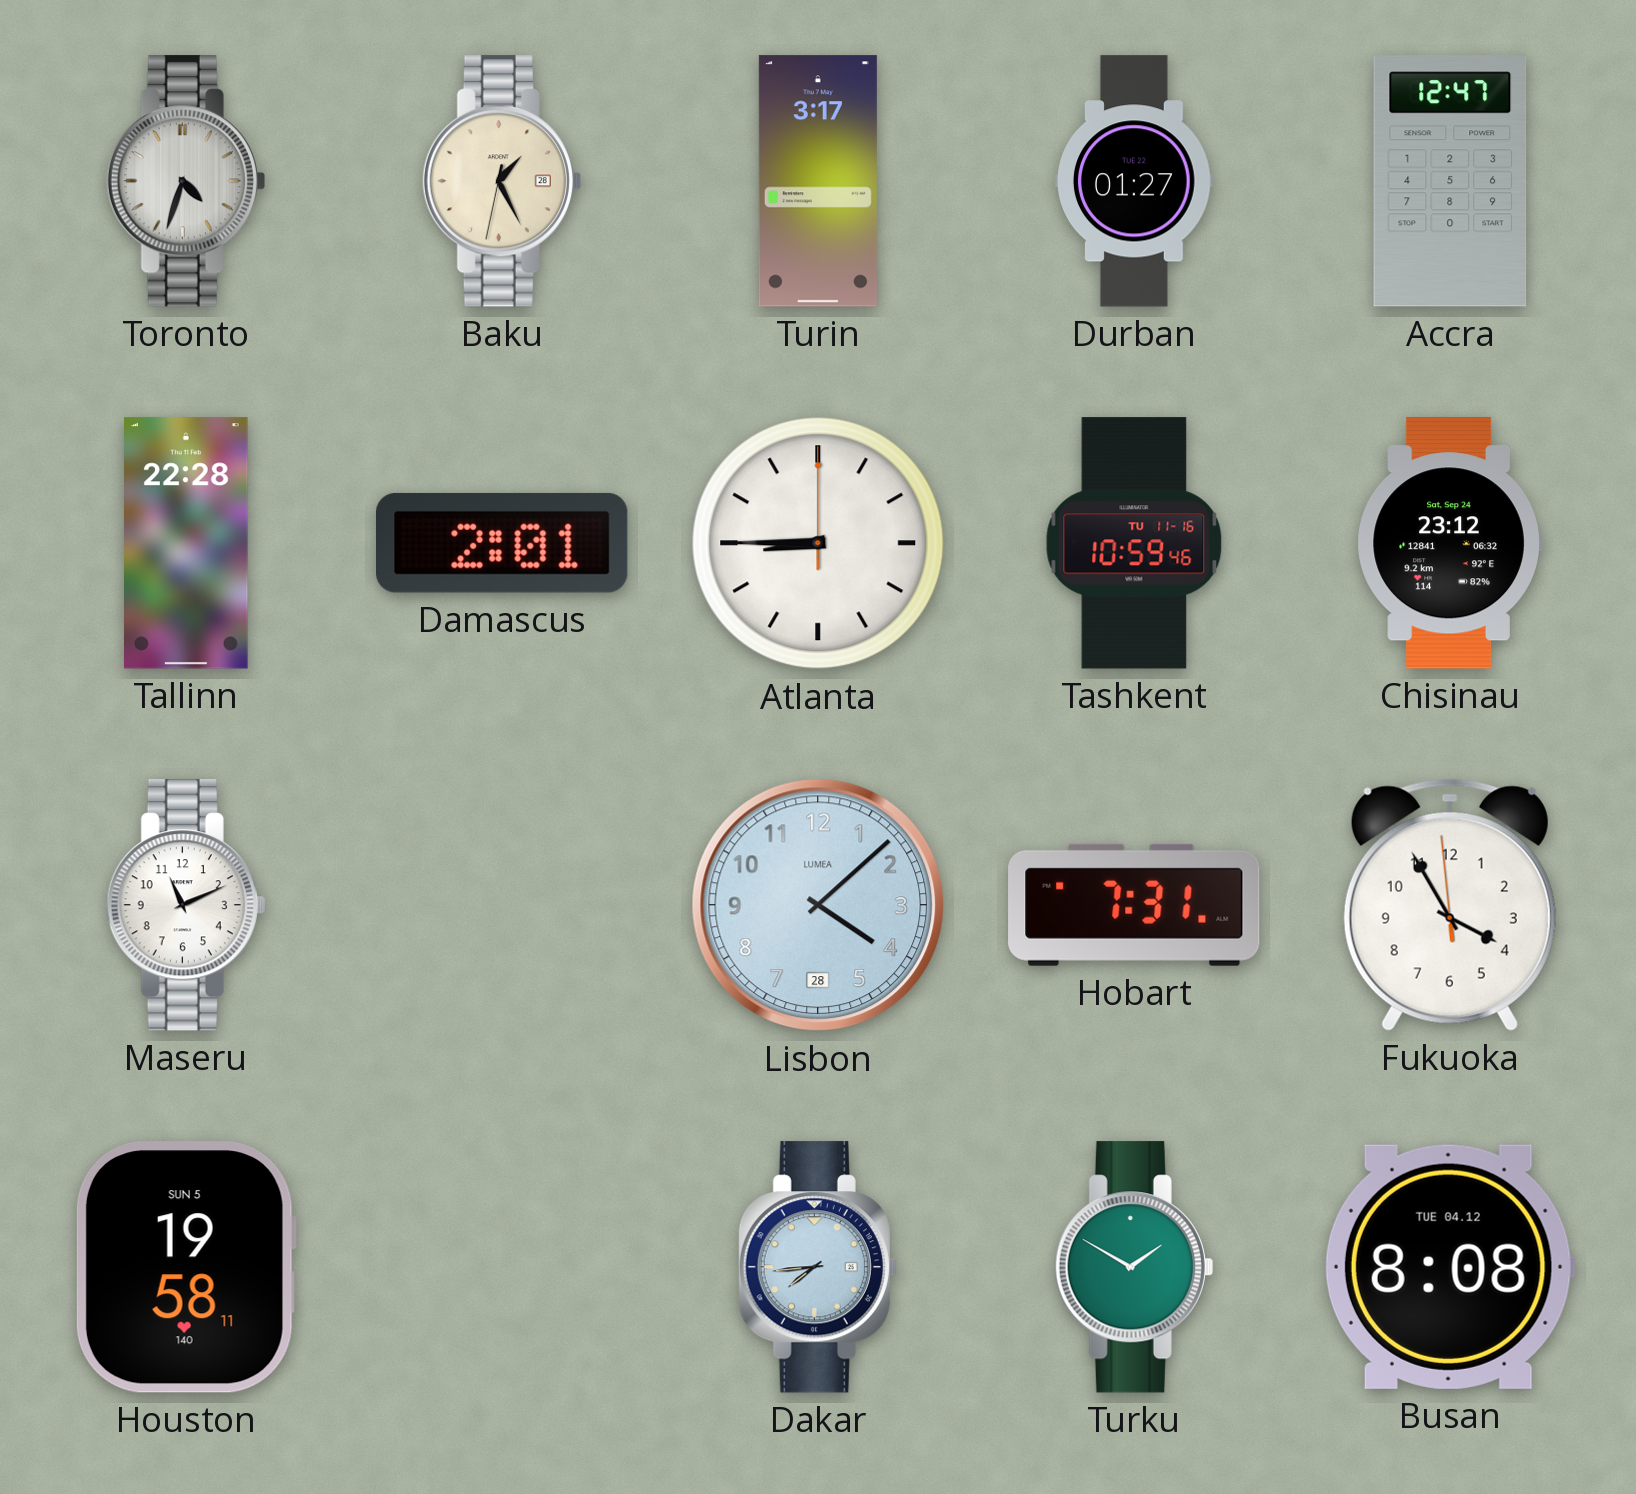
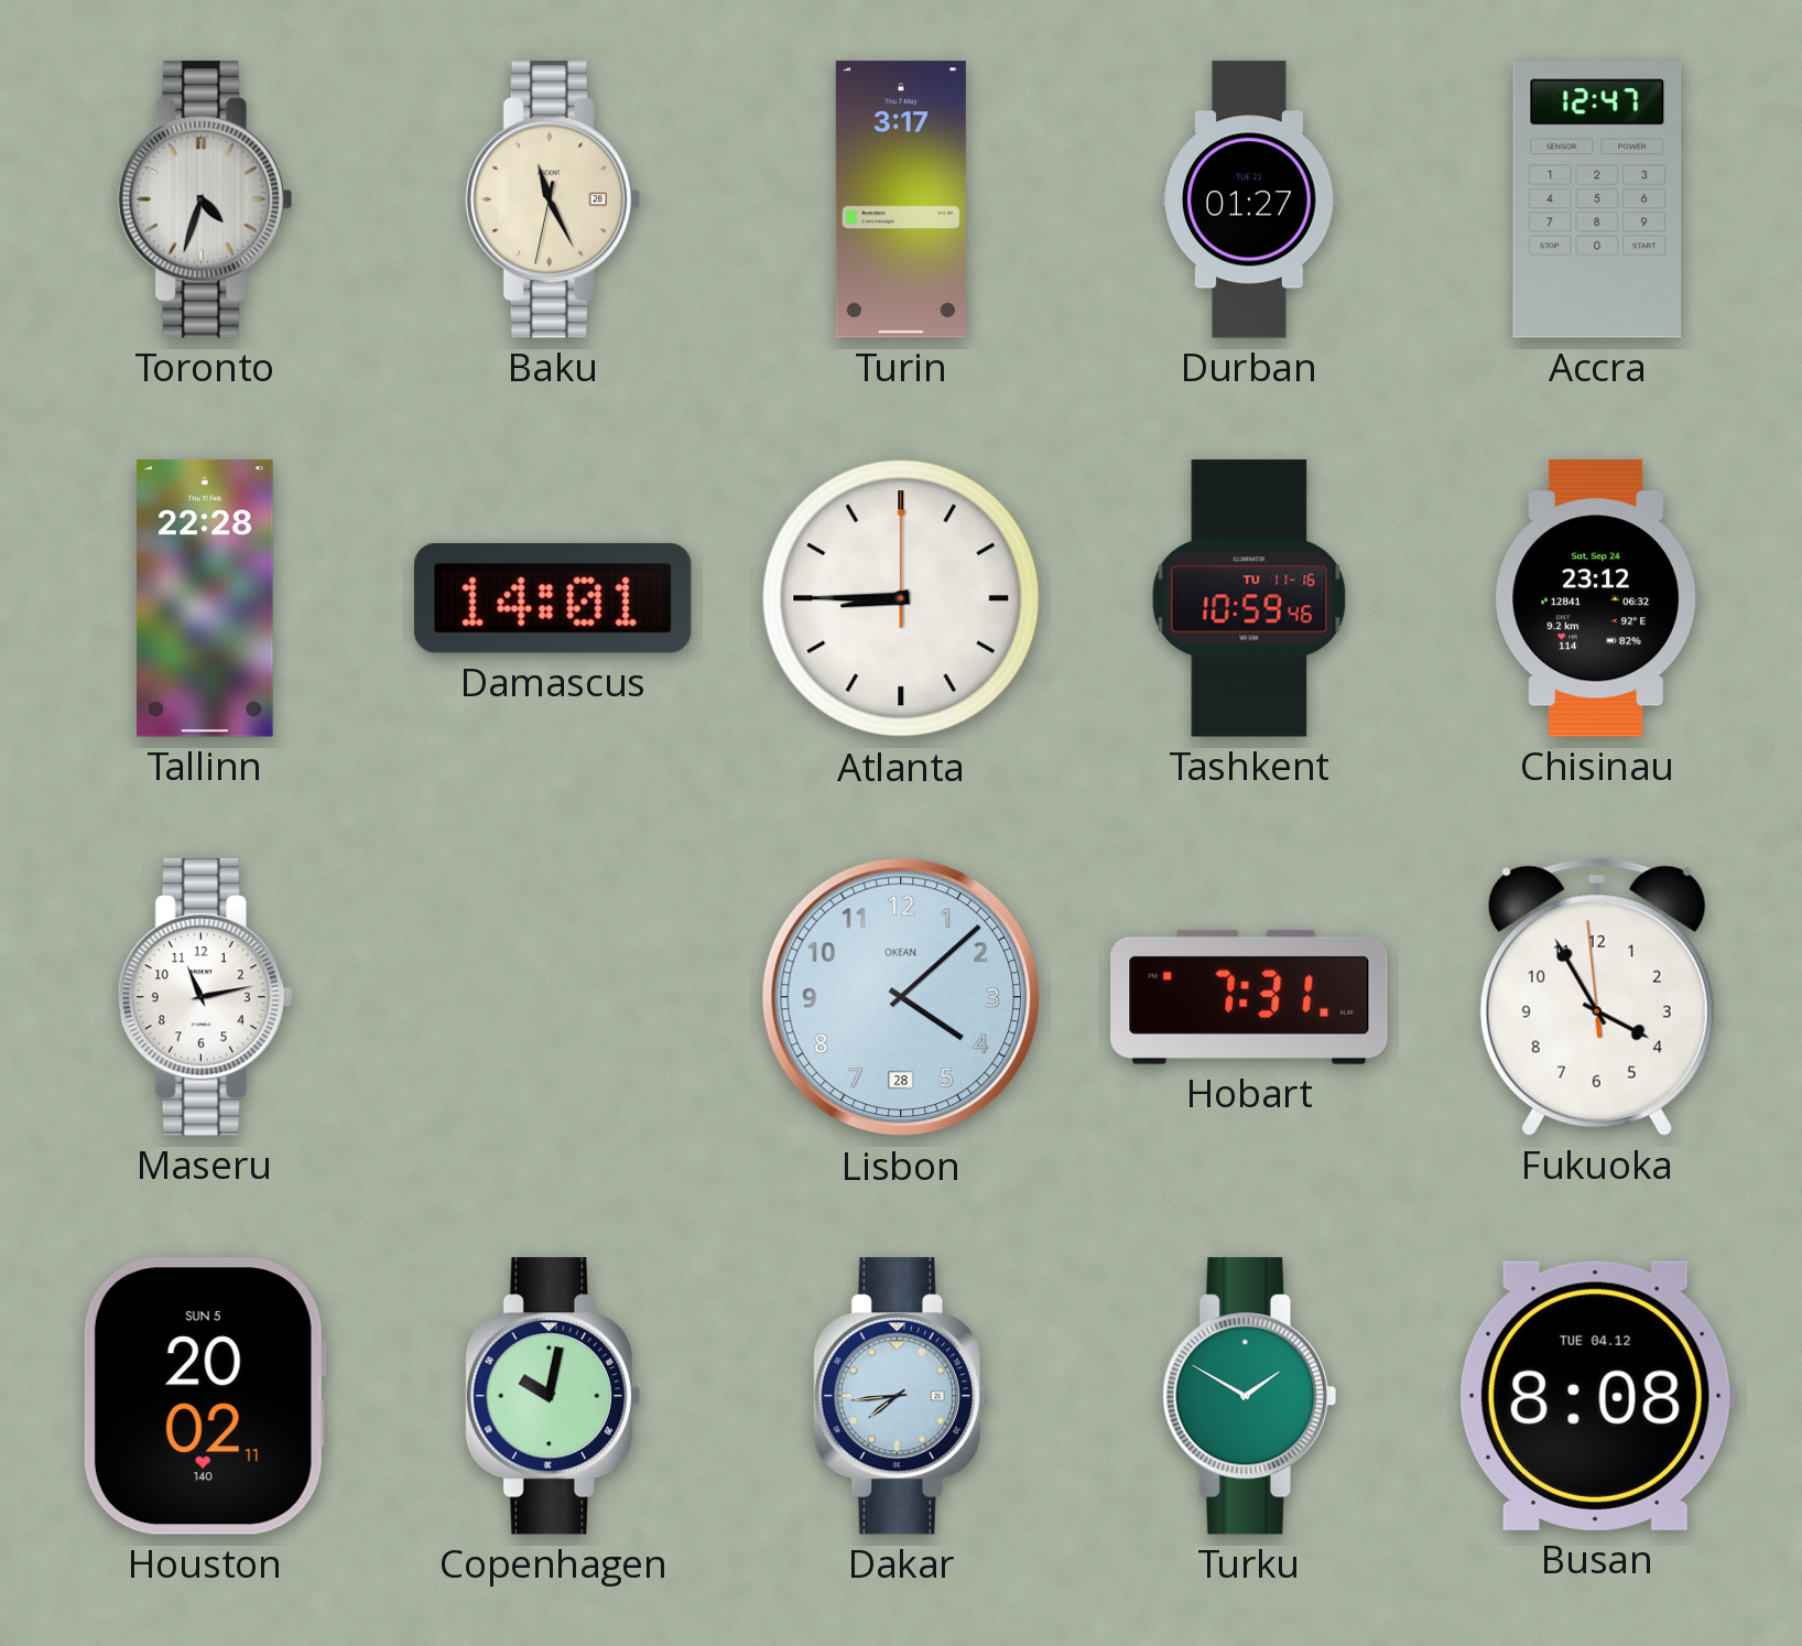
Baku: 1:25 -> 11:25 (553, 199)
Damascus: 2:01 -> 14:01 (554, 598)
Maseru: 11:11 -> 11:13 (205, 997)
Lisbon brand: LUMEA -> OKEAN (901, 997)
Houston: 19:58 -> 20:02 (205, 1396)
Copenhagen: none -> 10:02 (553, 1396)
